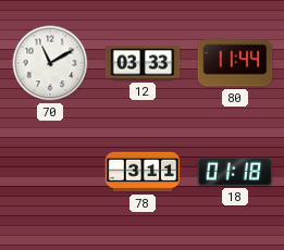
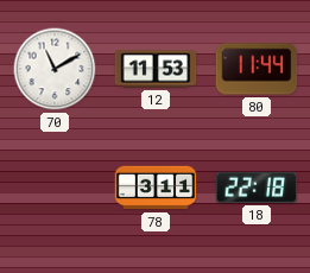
12: 03:33 -> 11:53 (156, 69)
18: 01:18 -> 22:18 (257, 188)
